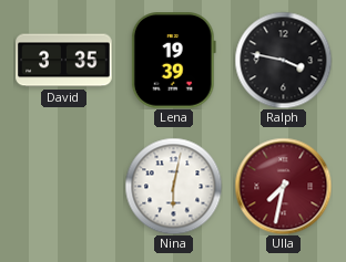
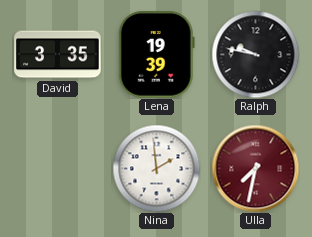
Ralph: 3:47 -> 9:47 (255, 54)
Nina: 6:02 -> 1:59 (156, 168)
